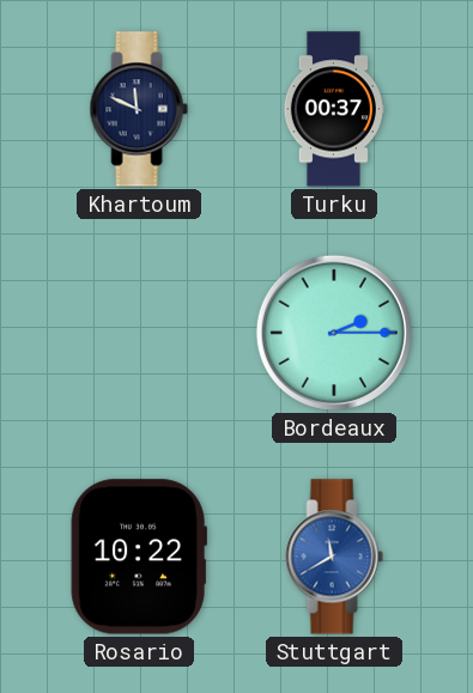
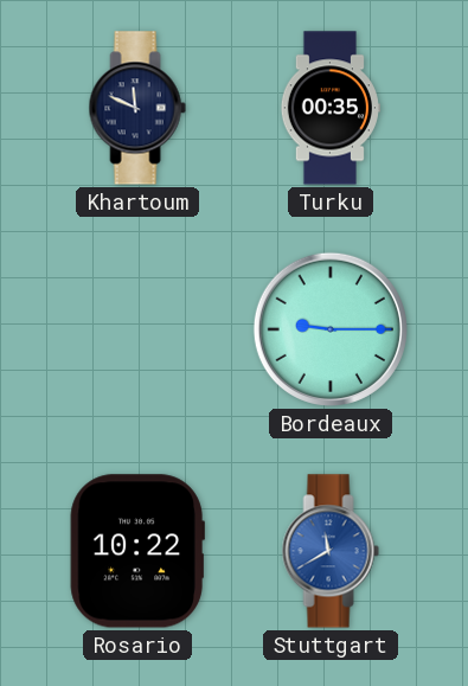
Turku: 00:37 -> 00:35 (331, 108)
Bordeaux: 2:15 -> 9:15 (331, 329)
